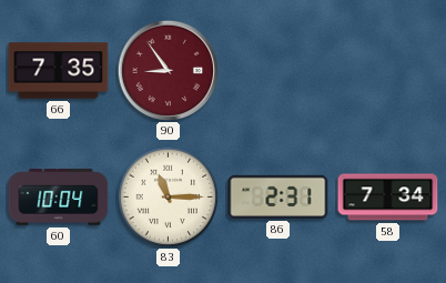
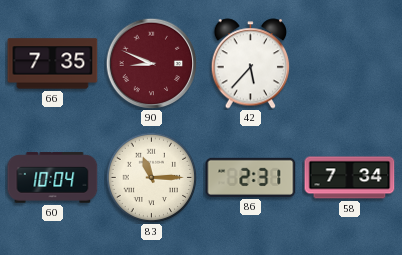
90: 8:54 -> 8:49 (151, 63)
42: none -> 5:37 (251, 64)
